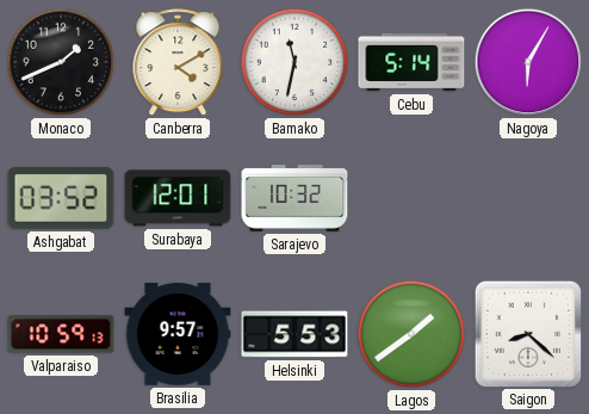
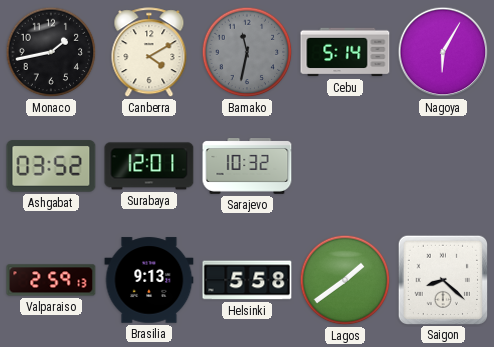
Monaco: 1:41 -> 1:43 (51, 52)
Bamako dial: white -> grey (247, 52)
Valparaiso: 10:59 -> 2:59 (51, 280)
Brasilia: 9:57 -> 9:13 (149, 280)
Helsinki: 5:53 -> 5:58 (247, 280)
